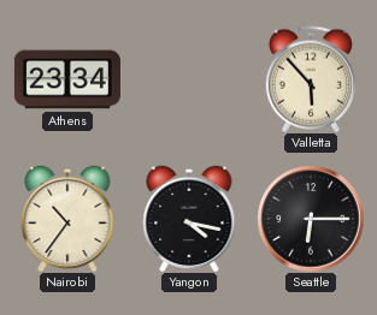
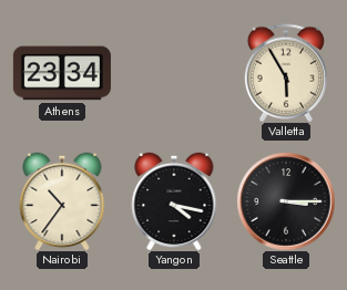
Valletta: 5:53 -> 5:55 (286, 73)
Seattle: 6:15 -> 3:15 (286, 201)
